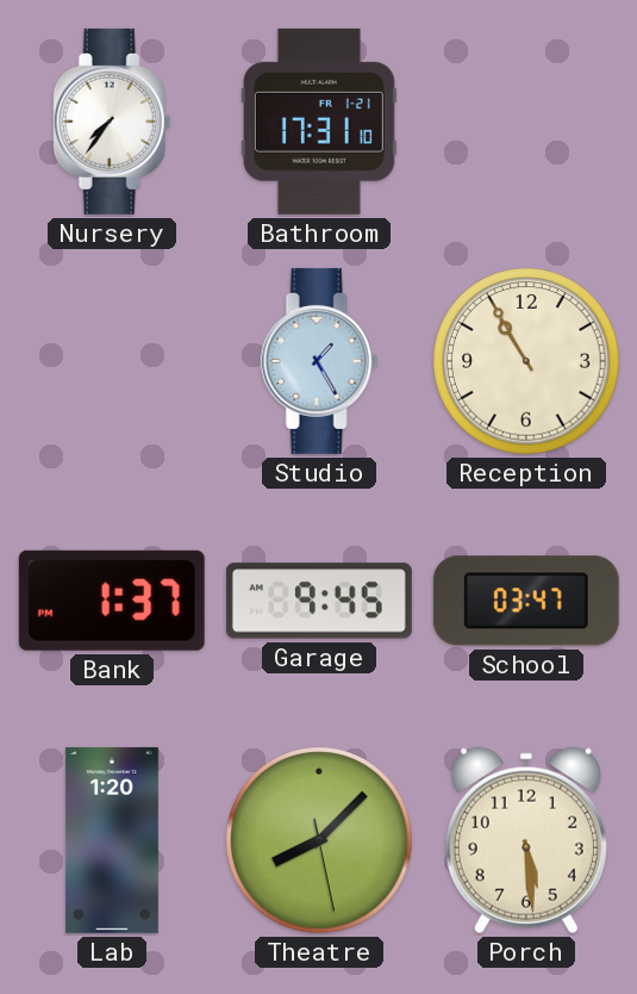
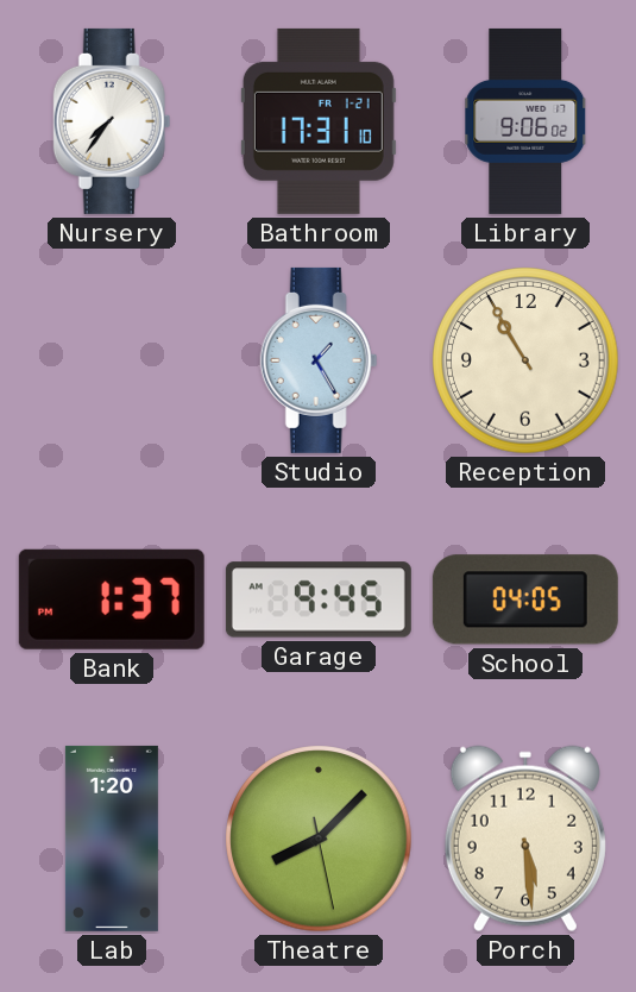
Library: none -> 9:06 (525, 121)
School: 03:47 -> 04:05 (525, 599)
